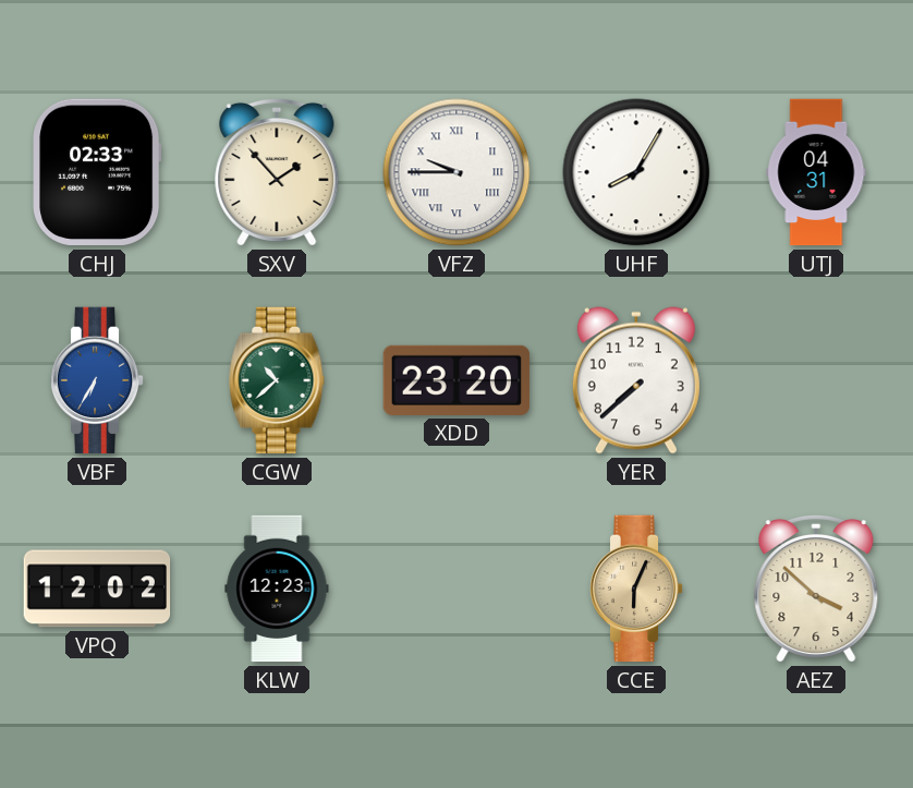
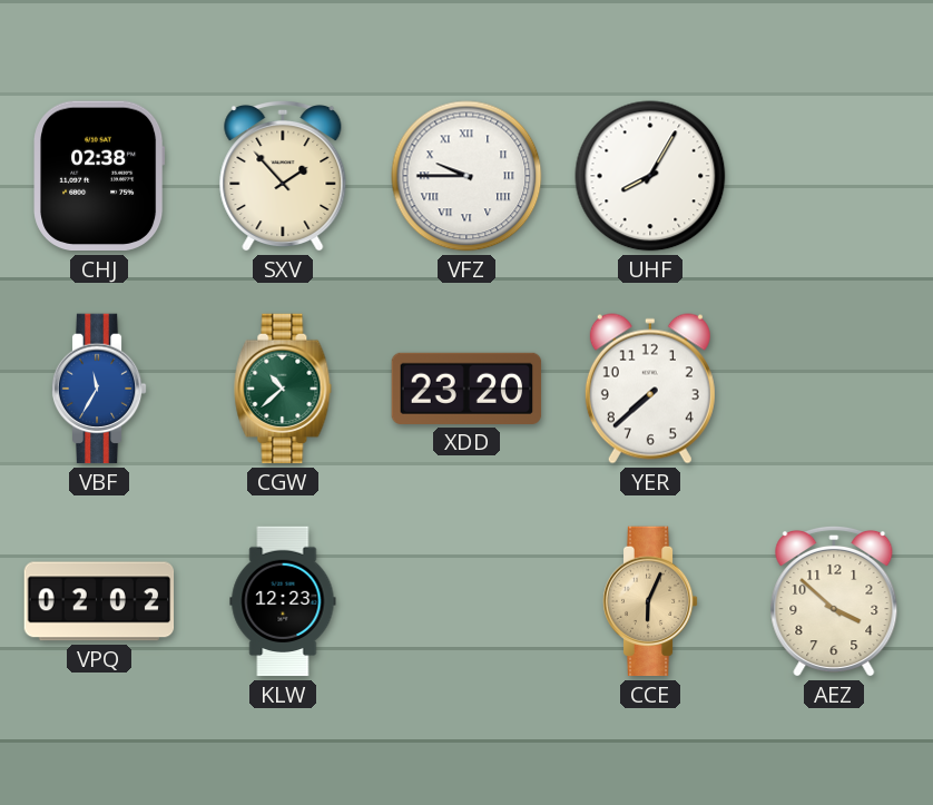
CHJ: 02:33 -> 02:38 (99, 176)
UTJ: 04:31 -> none (816, 172)
VBF: 6:35 -> 11:35 (99, 389)
VPQ: 12:02 -> 02:02 (99, 601)
